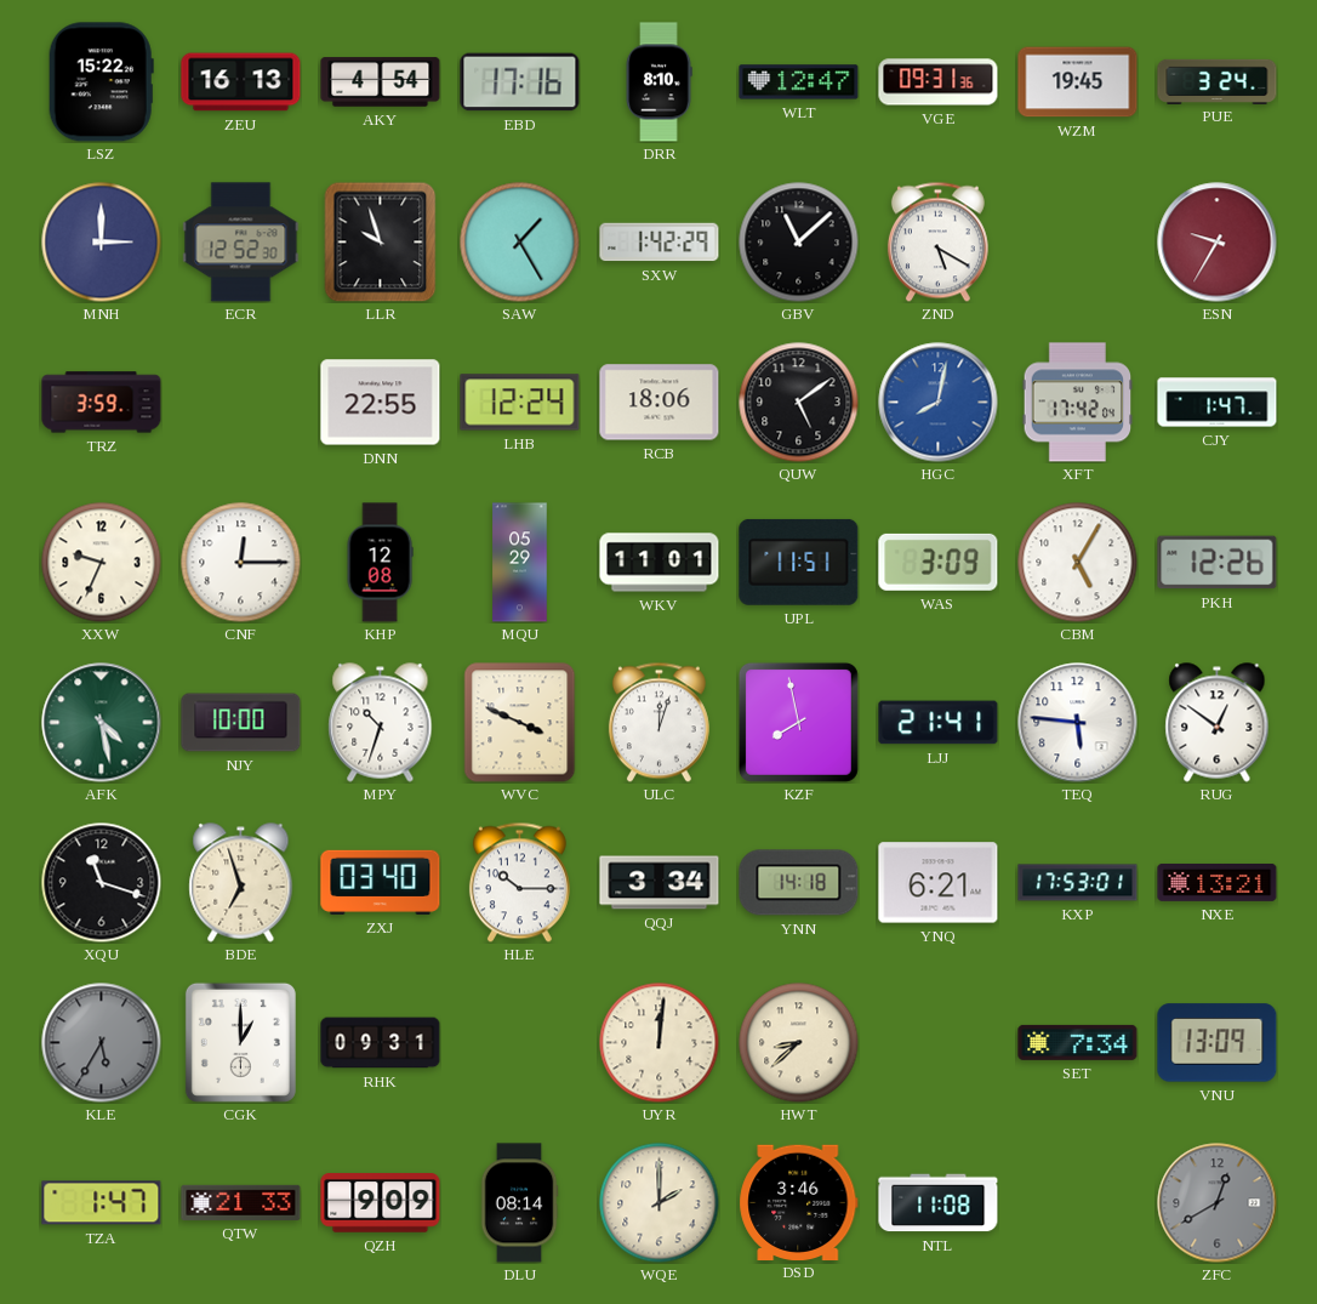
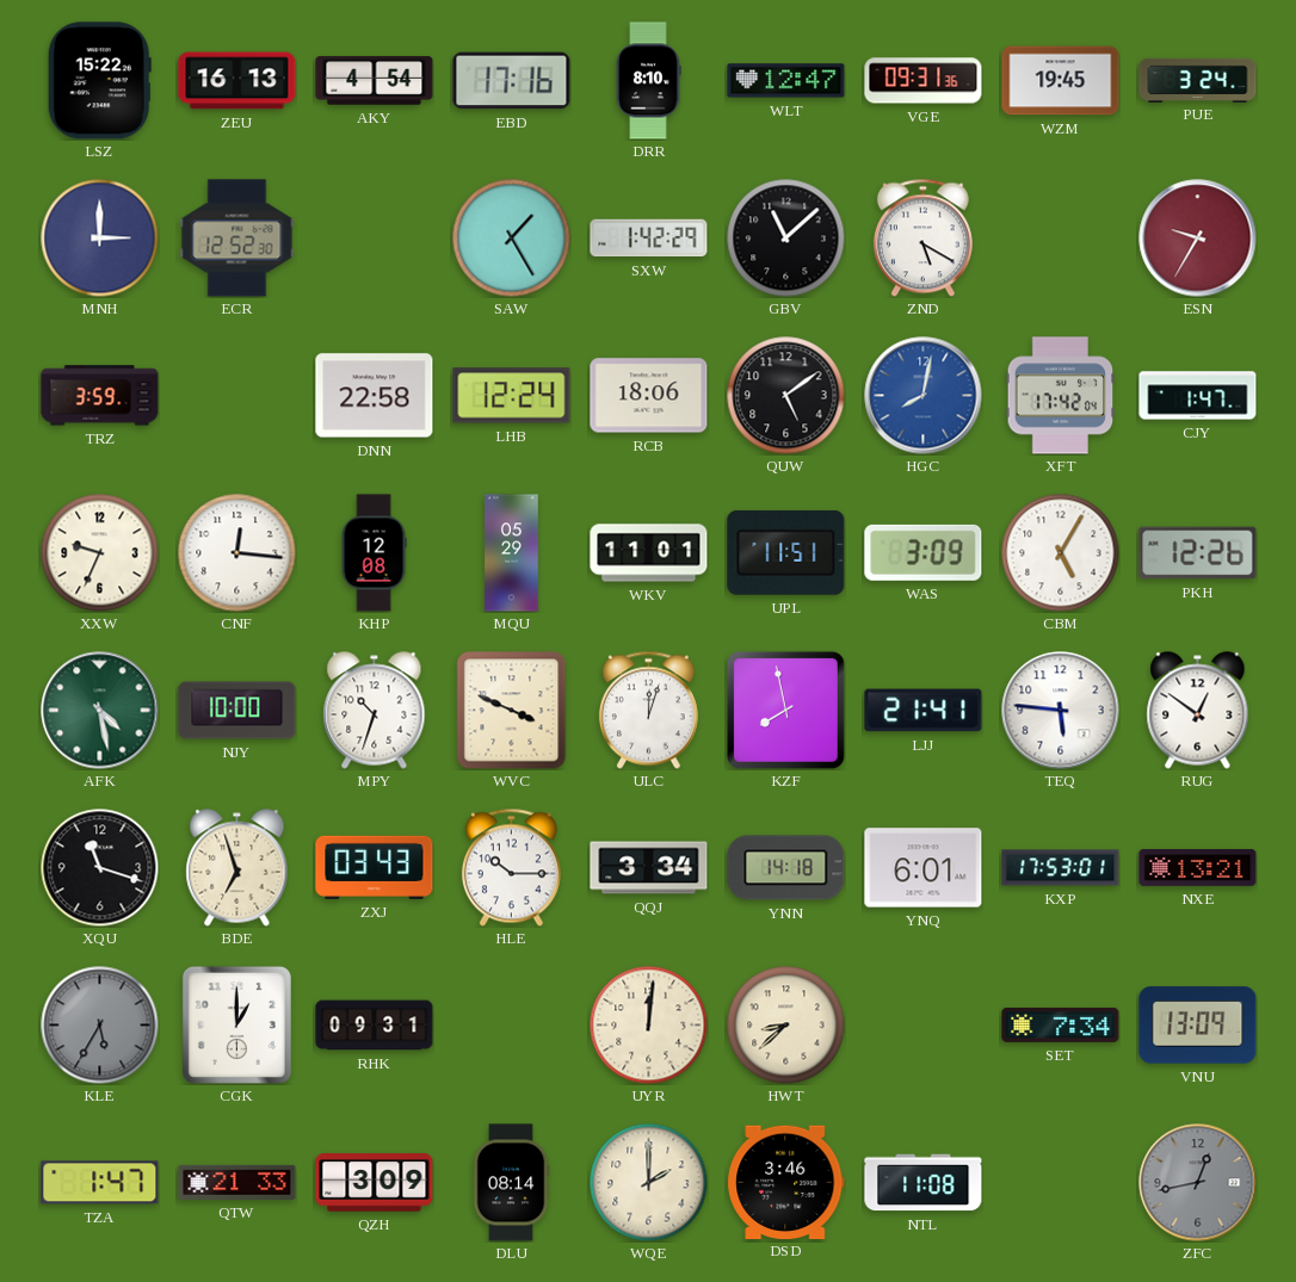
LLR: 9:57 -> none (381, 241)
DNN: 22:55 -> 22:58 (375, 396)
CNF: 12:15 -> 12:16 (237, 553)
ZXJ: 03:40 -> 03:43 (375, 867)
YNQ: 6:21 -> 6:01 (924, 868)
QZH: 9:09 -> 3:09 (375, 1183)
ZFC: 12:40 -> 12:43 (1198, 1183)
